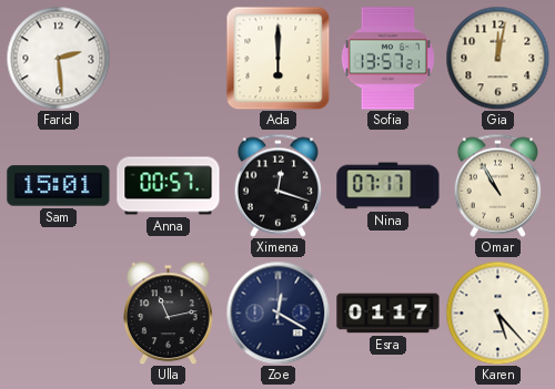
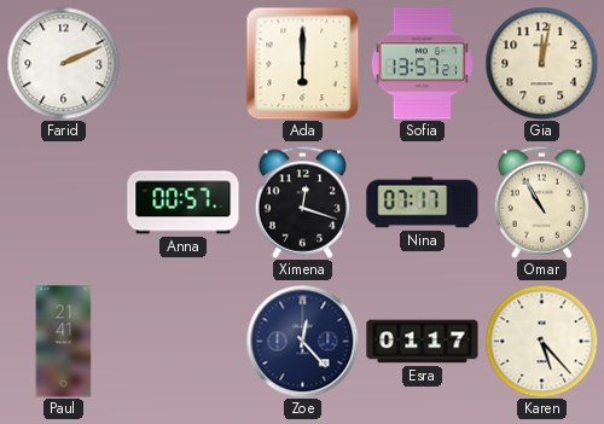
Farid: 2:29 -> 2:11 (63, 63)
Sam: 15:01 -> none (59, 186)
Paul: none -> 21:41 (64, 342)
Ulla: 11:13 -> none (168, 313)
Zoe: 12:20 -> 12:23 (302, 341)
